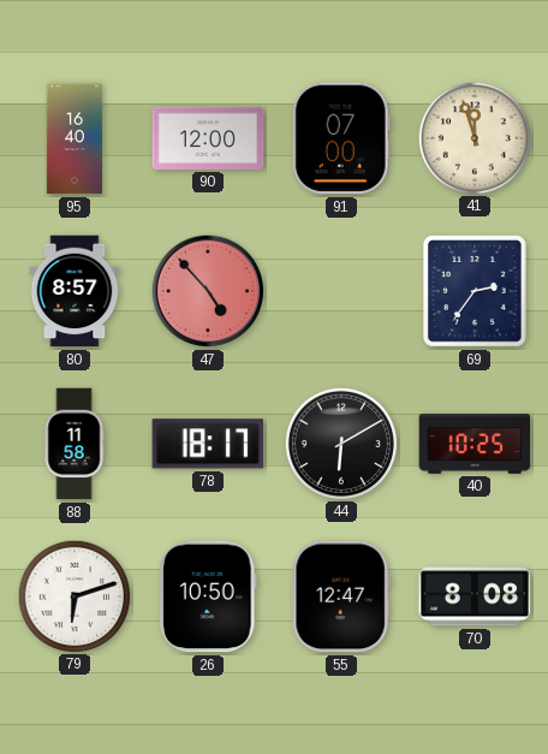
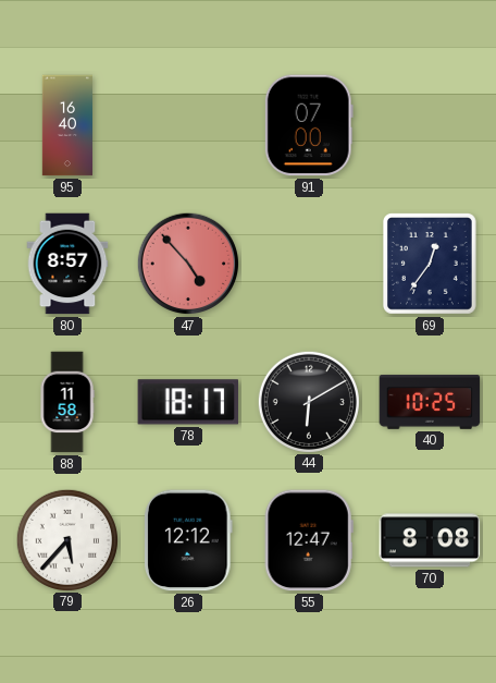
90: 12:00 -> none (208, 138)
41: 11:57 -> none (473, 137)
69: 2:36 -> 12:36 (431, 265)
79: 6:12 -> 5:37 (66, 539)
26: 10:50 -> 12:12 (189, 540)
